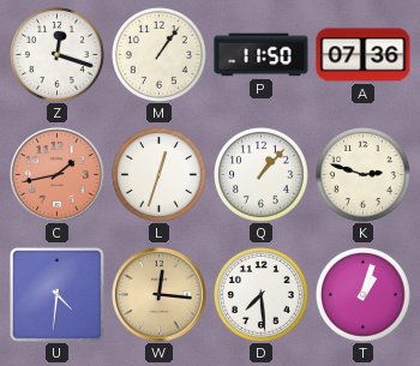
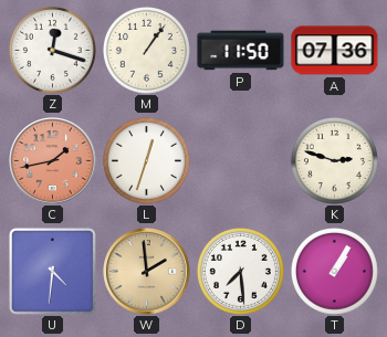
Q: 1:07 -> none (260, 174)
W: 12:16 -> 1:59 (147, 272)
T: 1:03 -> 1:05 (334, 271)
